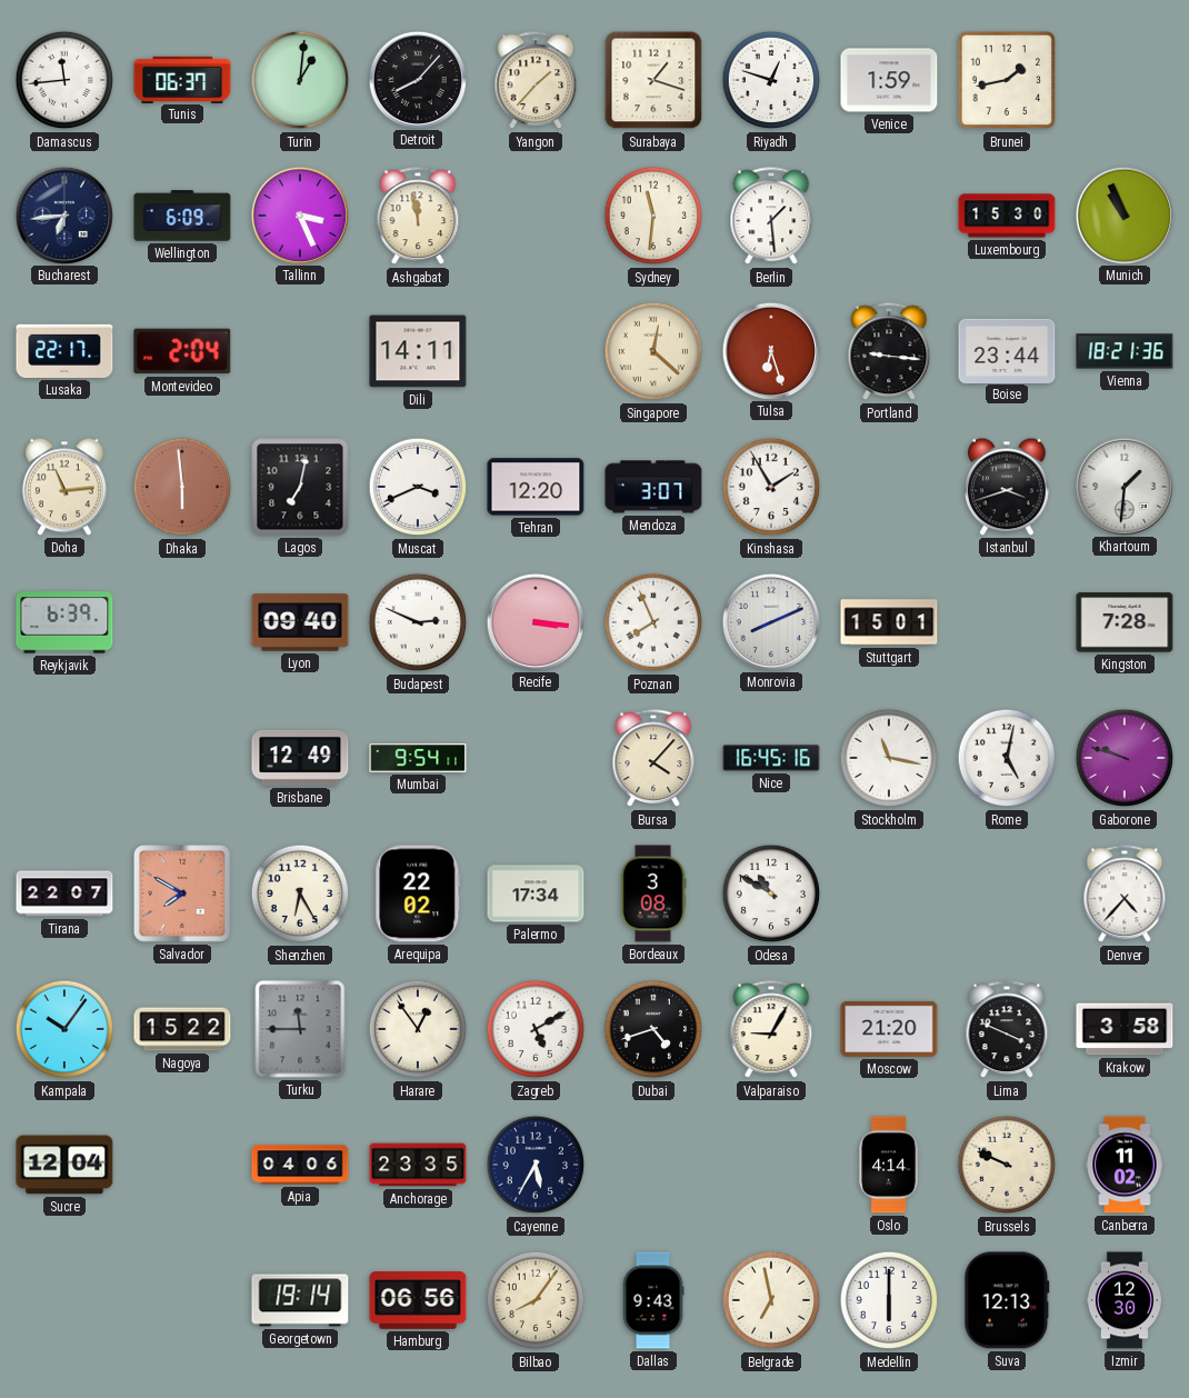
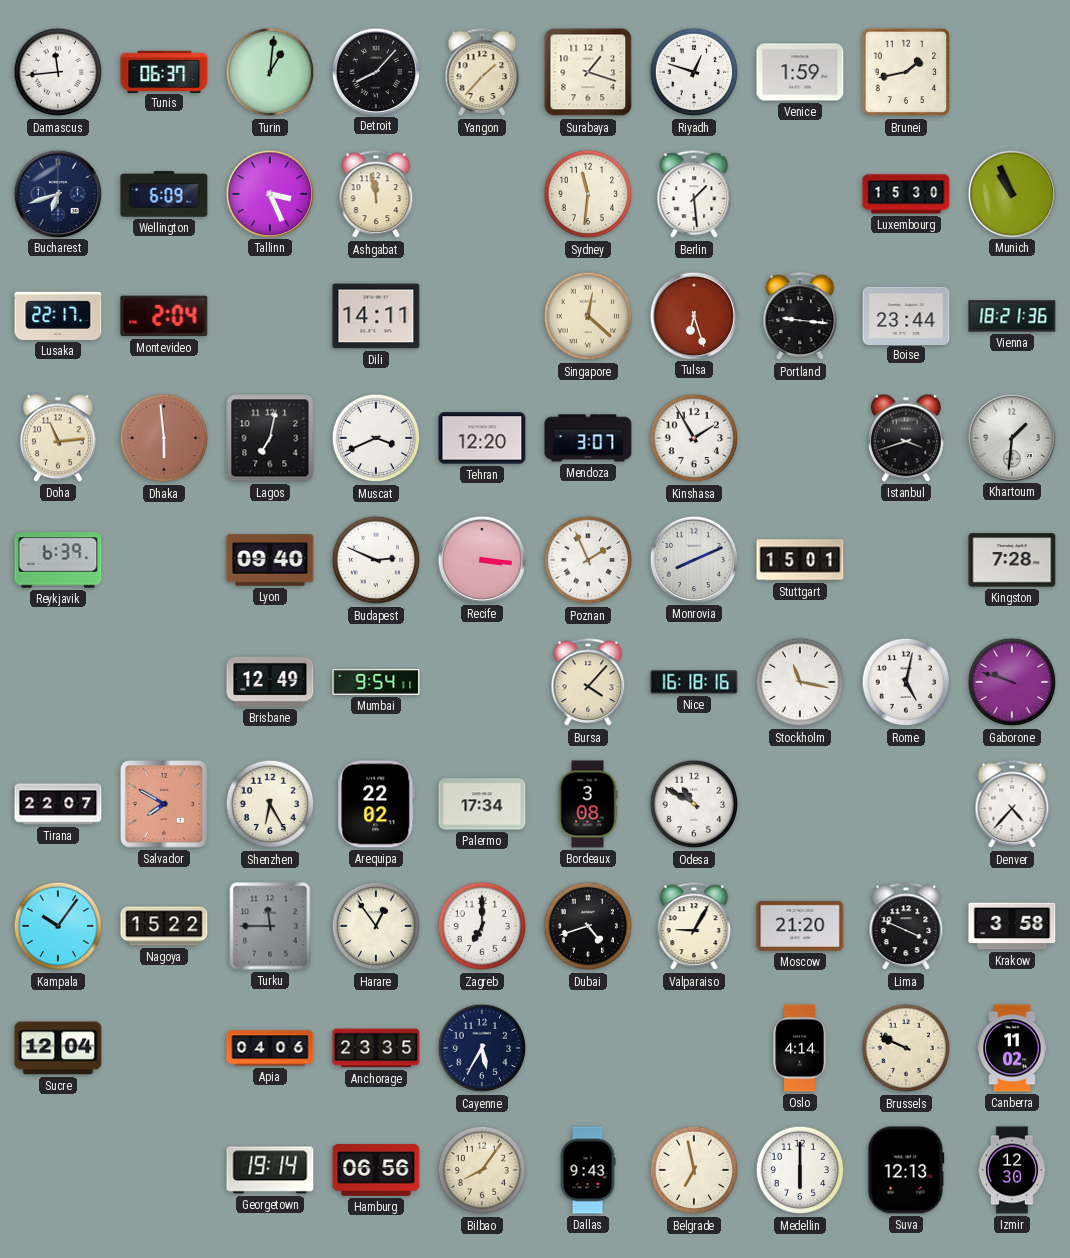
Bucharest: 6:44 -> 6:42 (57, 193)
Poznan: 7:56 -> 1:56 (588, 560)
Nice: 16:45 -> 16:18 (694, 682)
Zagreb: 5:10 -> 7:00 (482, 926)
